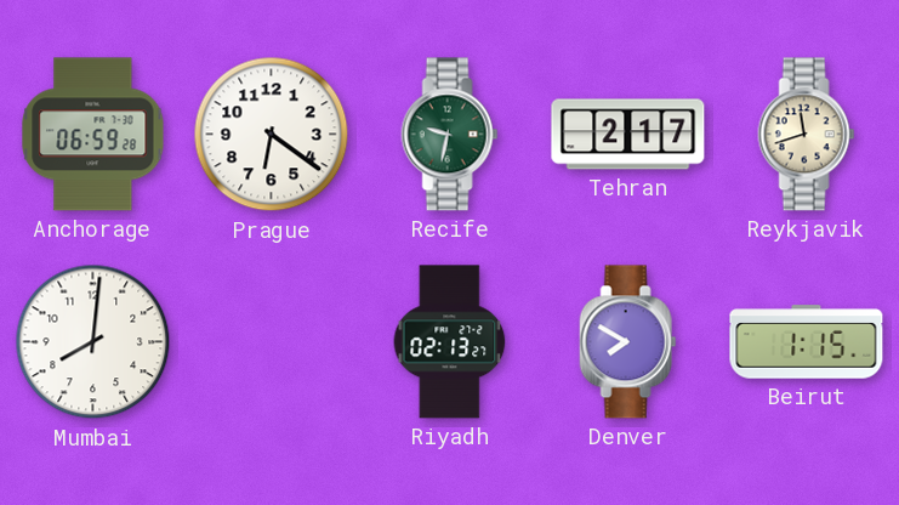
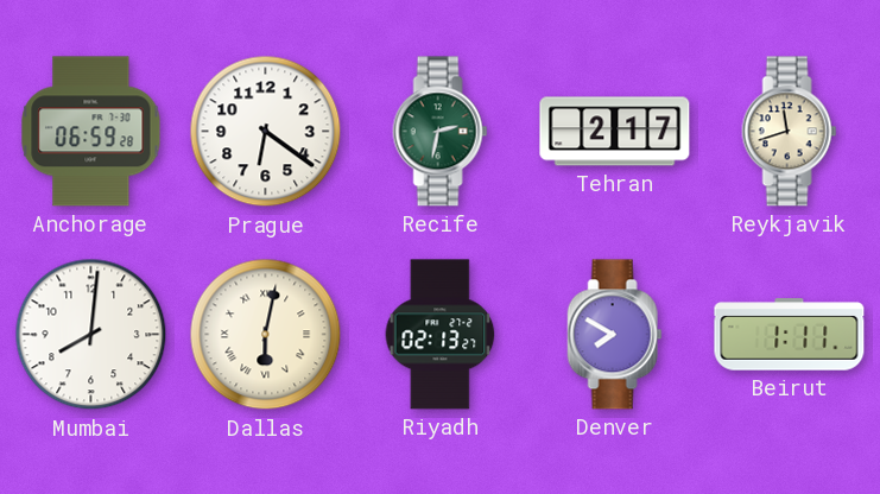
Recife: 9:32 -> 2:32 (441, 132)
Dallas: none -> 6:02 (266, 335)
Beirut: 1:15 -> 1:11 (790, 335)
